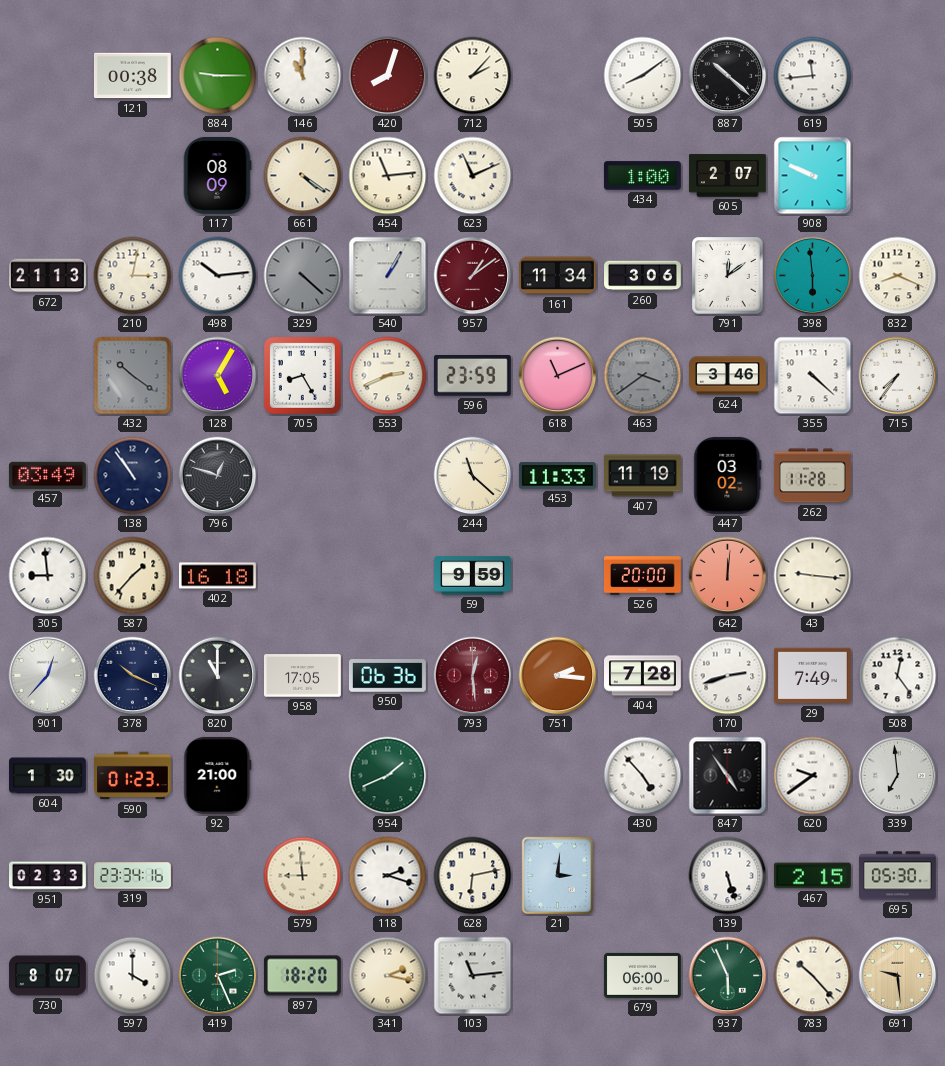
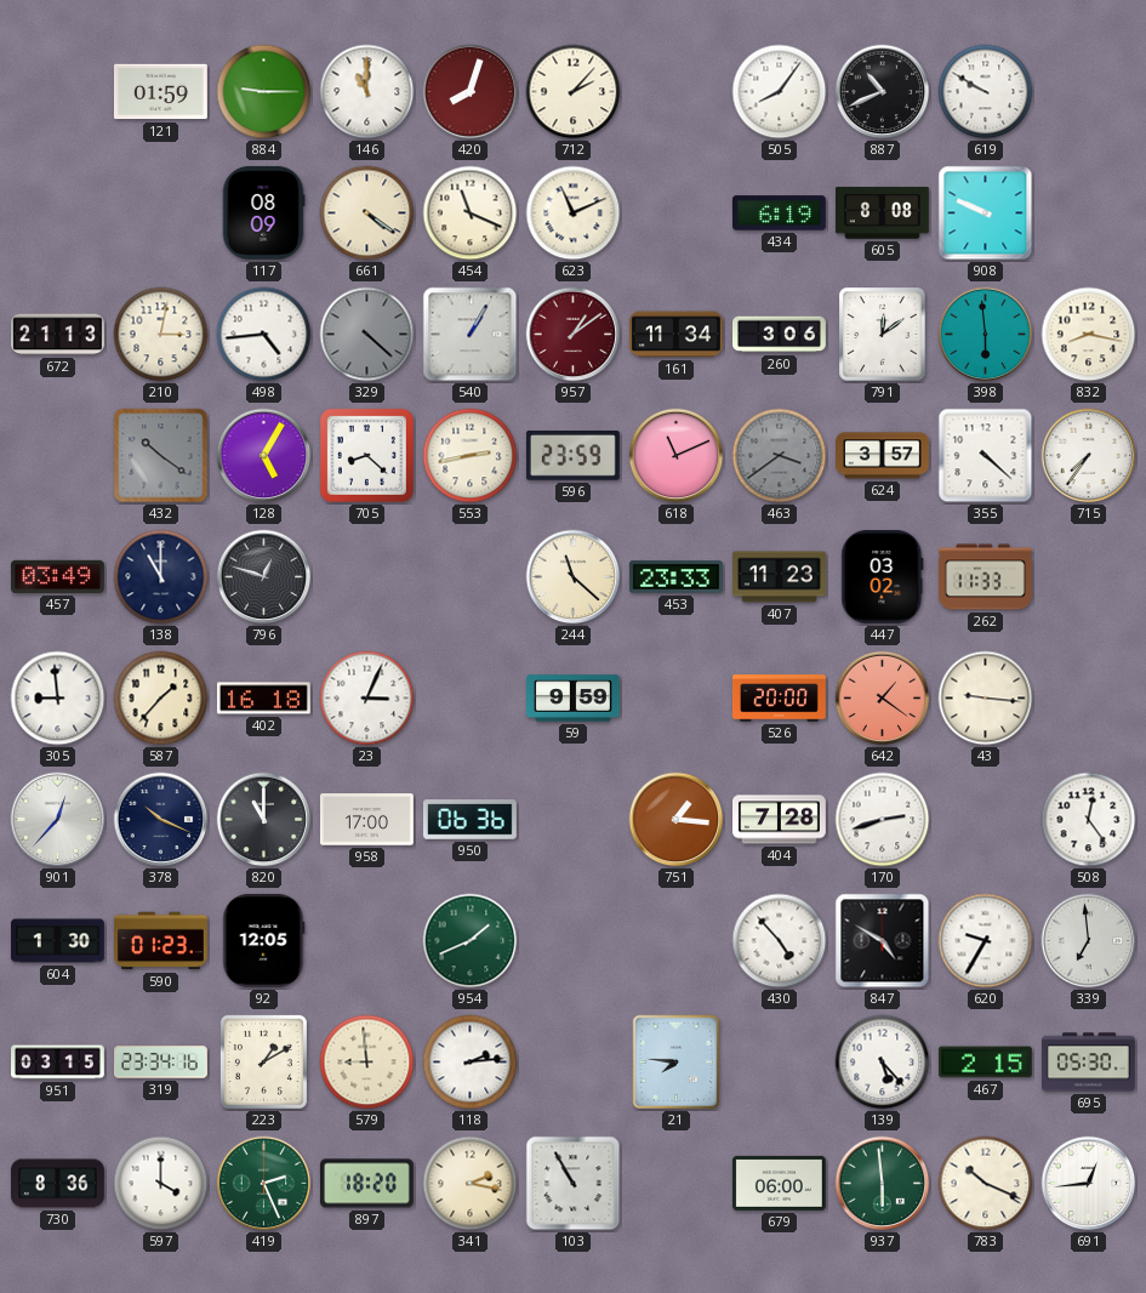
121: 00:38 -> 01:59 (160, 92)
505: 8:09 -> 8:06 (780, 92)
887: 10:22 -> 10:41 (883, 92)
619: 11:44 -> 9:50 (986, 92)
454: 11:14 -> 11:19 (471, 213)
434: 1:00 -> 6:19 (779, 213)
605: 2:07 -> 8:08 (882, 213)
498: 10:14 -> 4:44 (264, 335)
832: 8:19 -> 8:17 (1089, 335)
705: 8:25 -> 8:22 (366, 455)
553: 2:41 -> 2:43 (471, 456)
624: 3:46 -> 3:57 (883, 456)
138: 10:54 -> 11:00 (161, 577)
453: 11:33 -> 23:33 (675, 577)
407: 11:19 -> 11:23 (780, 577)
262: 11:28 -> 11:33 (986, 577)
23: none -> 3:04 (367, 699)
642: 12:01 -> 1:21 (883, 699)
958: 17:05 -> 17:00 (366, 820)
793: 12:29 -> none (473, 676)
751: 2:16 -> 1:16 (677, 820)
29: 7:49 -> none (812, 676)
92: 21:00 -> 12:05 (264, 940)
847: 4:54 -> 4:50 (883, 941)
620: 9:39 -> 9:35 (986, 941)
951: 02:33 -> 03:15 (58, 1063)
223: none -> 1:10 (263, 1061)
118: 2:18 -> 2:14 (471, 1063)
628: 6:13 -> none (473, 876)
21: 3:01 -> 7:46 (677, 1063)
139: 5:27 -> 5:23 (883, 1063)
730: 8:07 -> 8:36 (58, 1184)
103: 11:14 -> 10:55 (574, 1184)
937: 5:56 -> 5:59 (883, 1184)
783: 10:23 -> 10:19 (986, 1184)
691: 9:29 -> 12:44 (1089, 1184)
691 dial: champagne -> white (1089, 1184)
